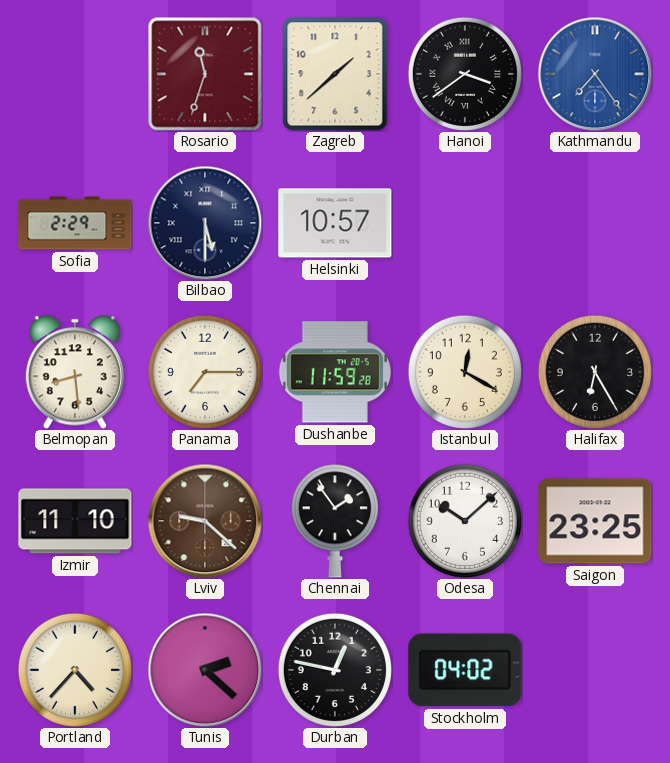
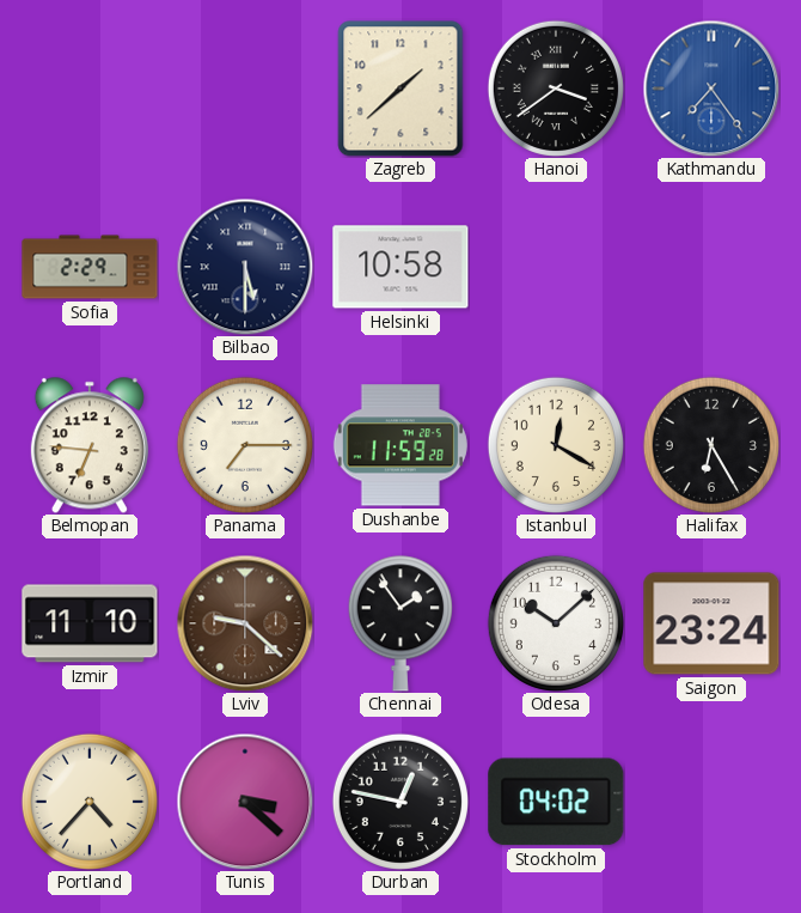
Rosario: 11:33 -> none (205, 74)
Helsinki: 10:57 -> 10:58 (400, 267)
Belmopan: 8:29 -> 6:46 (90, 445)
Saigon: 23:25 -> 23:24 (711, 623)
Tunis: 2:22 -> 3:22 (245, 802)
